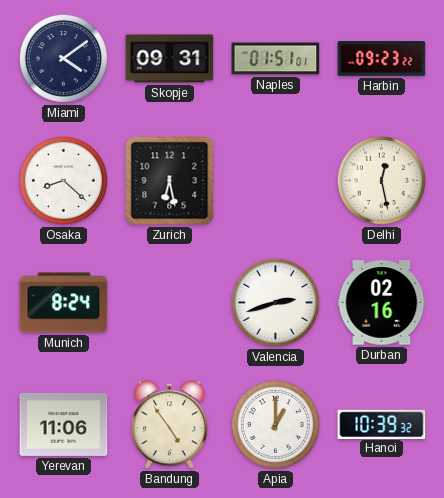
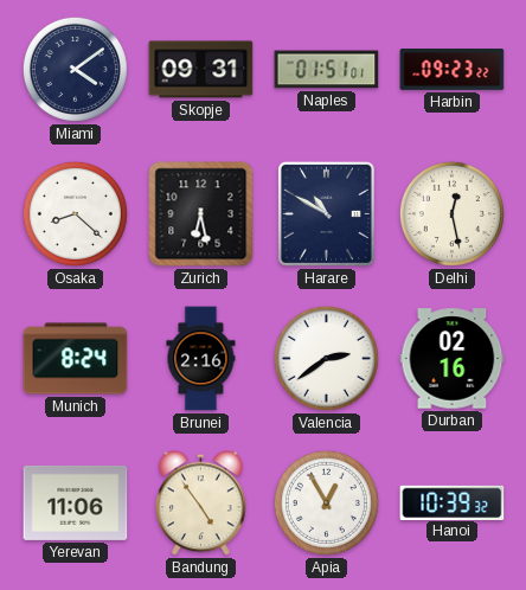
Harare: none -> 10:50 (326, 213)
Brunei: none -> 2:16 (201, 359)
Valencia: 2:42 -> 2:39 (326, 358)
Apia: 1:00 -> 12:55 (326, 502)
